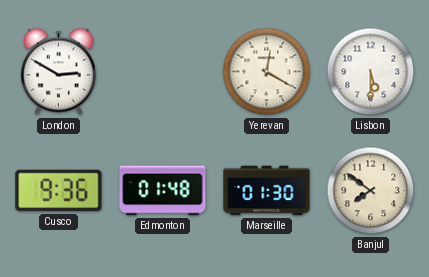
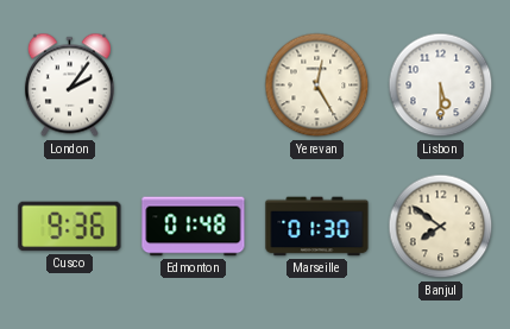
London: 2:50 -> 2:06 (69, 86)
Yerevan: 12:20 -> 12:25 (317, 86)
